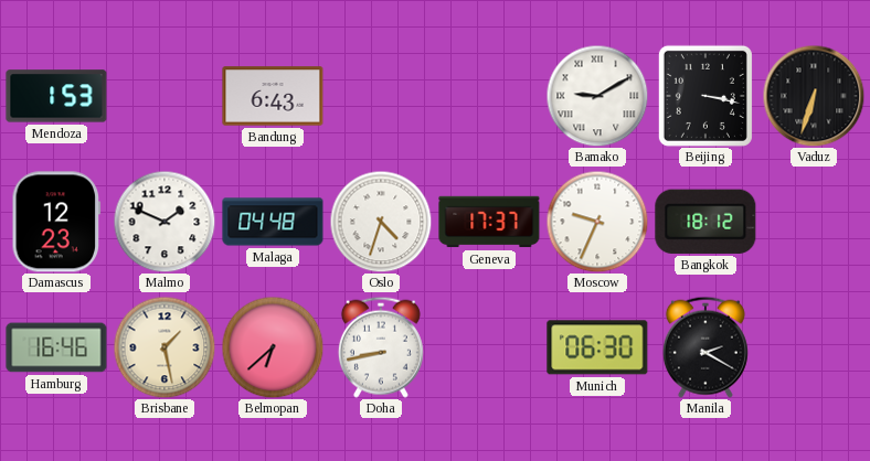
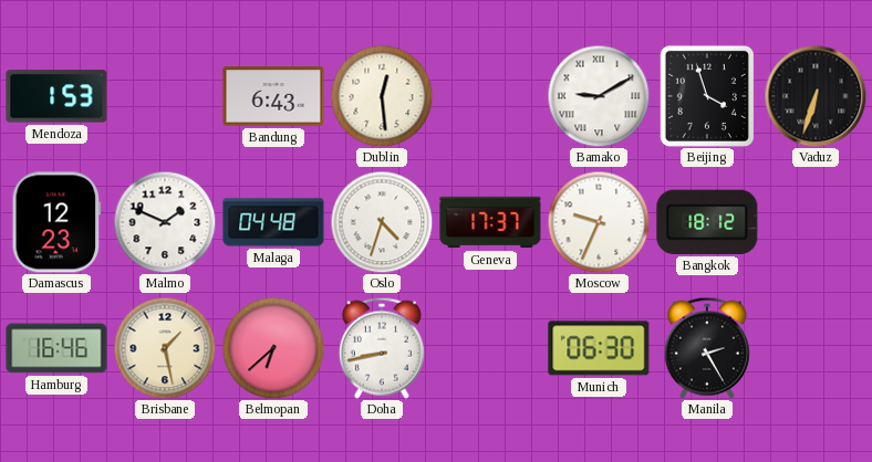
Dublin: none -> 12:29 (382, 96)
Beijing: 3:17 -> 3:57 (707, 96)
Manila: 2:20 -> 2:25 (707, 348)
